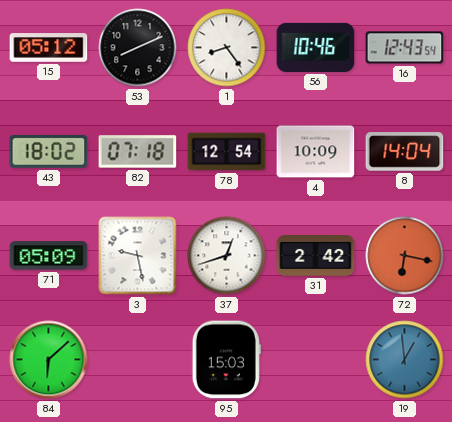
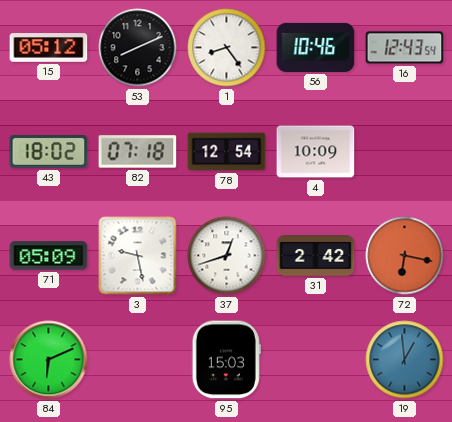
8: 14:04 -> none (405, 152)
84: 6:08 -> 6:11 (49, 360)
